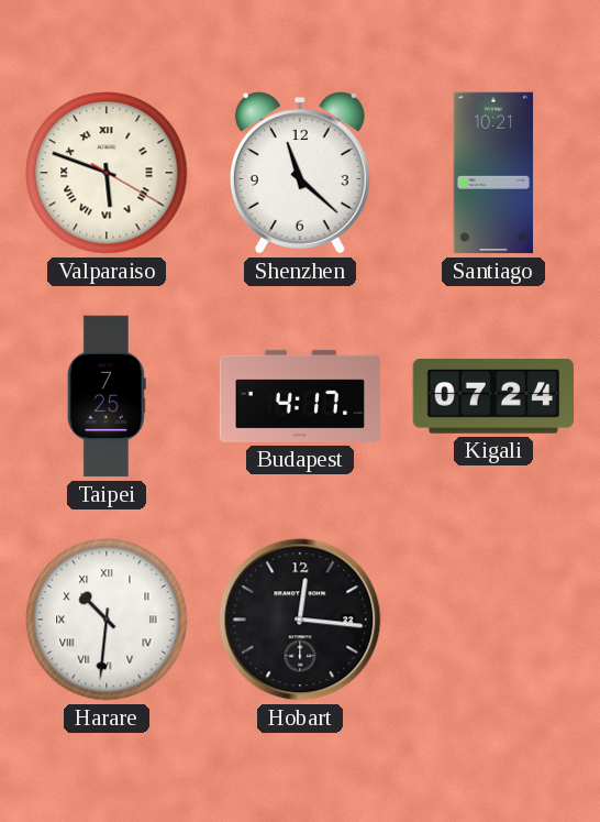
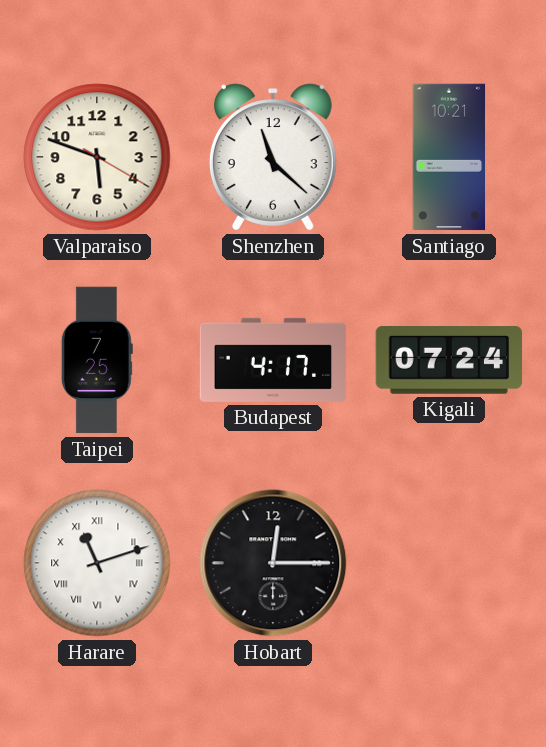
Valparaiso numerals: Roman -> Arabic (97, 157)
Harare: 10:31 -> 11:12 (97, 563)
Hobart: 12:16 -> 12:15 (273, 563)
